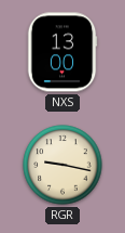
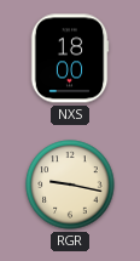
NXS: 13:00 -> 18:00 (70, 58)
